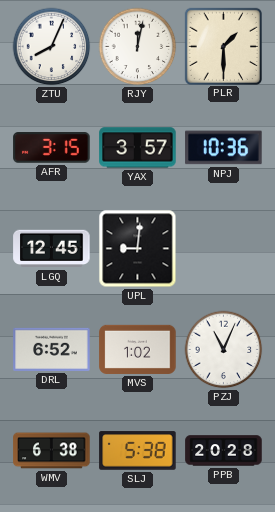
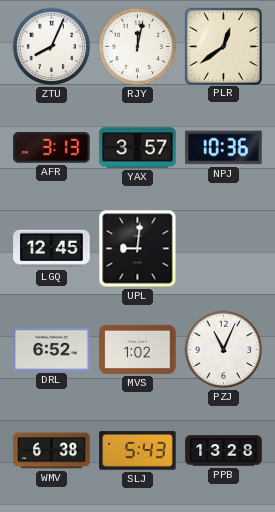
PLR: 1:30 -> 12:39 (223, 46)
AFR: 3:15 -> 3:13 (52, 148)
SLJ: 5:38 -> 5:43 (138, 451)
PPB: 20:28 -> 13:28 (224, 451)
